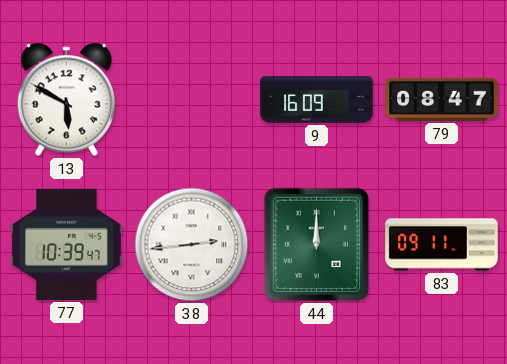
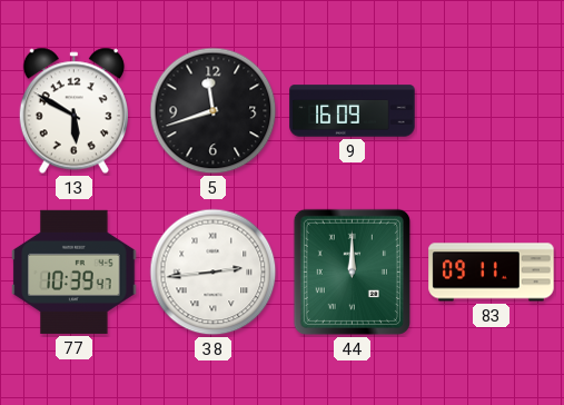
5: none -> 11:42 (214, 111)
79: 08:47 -> none (442, 99)
